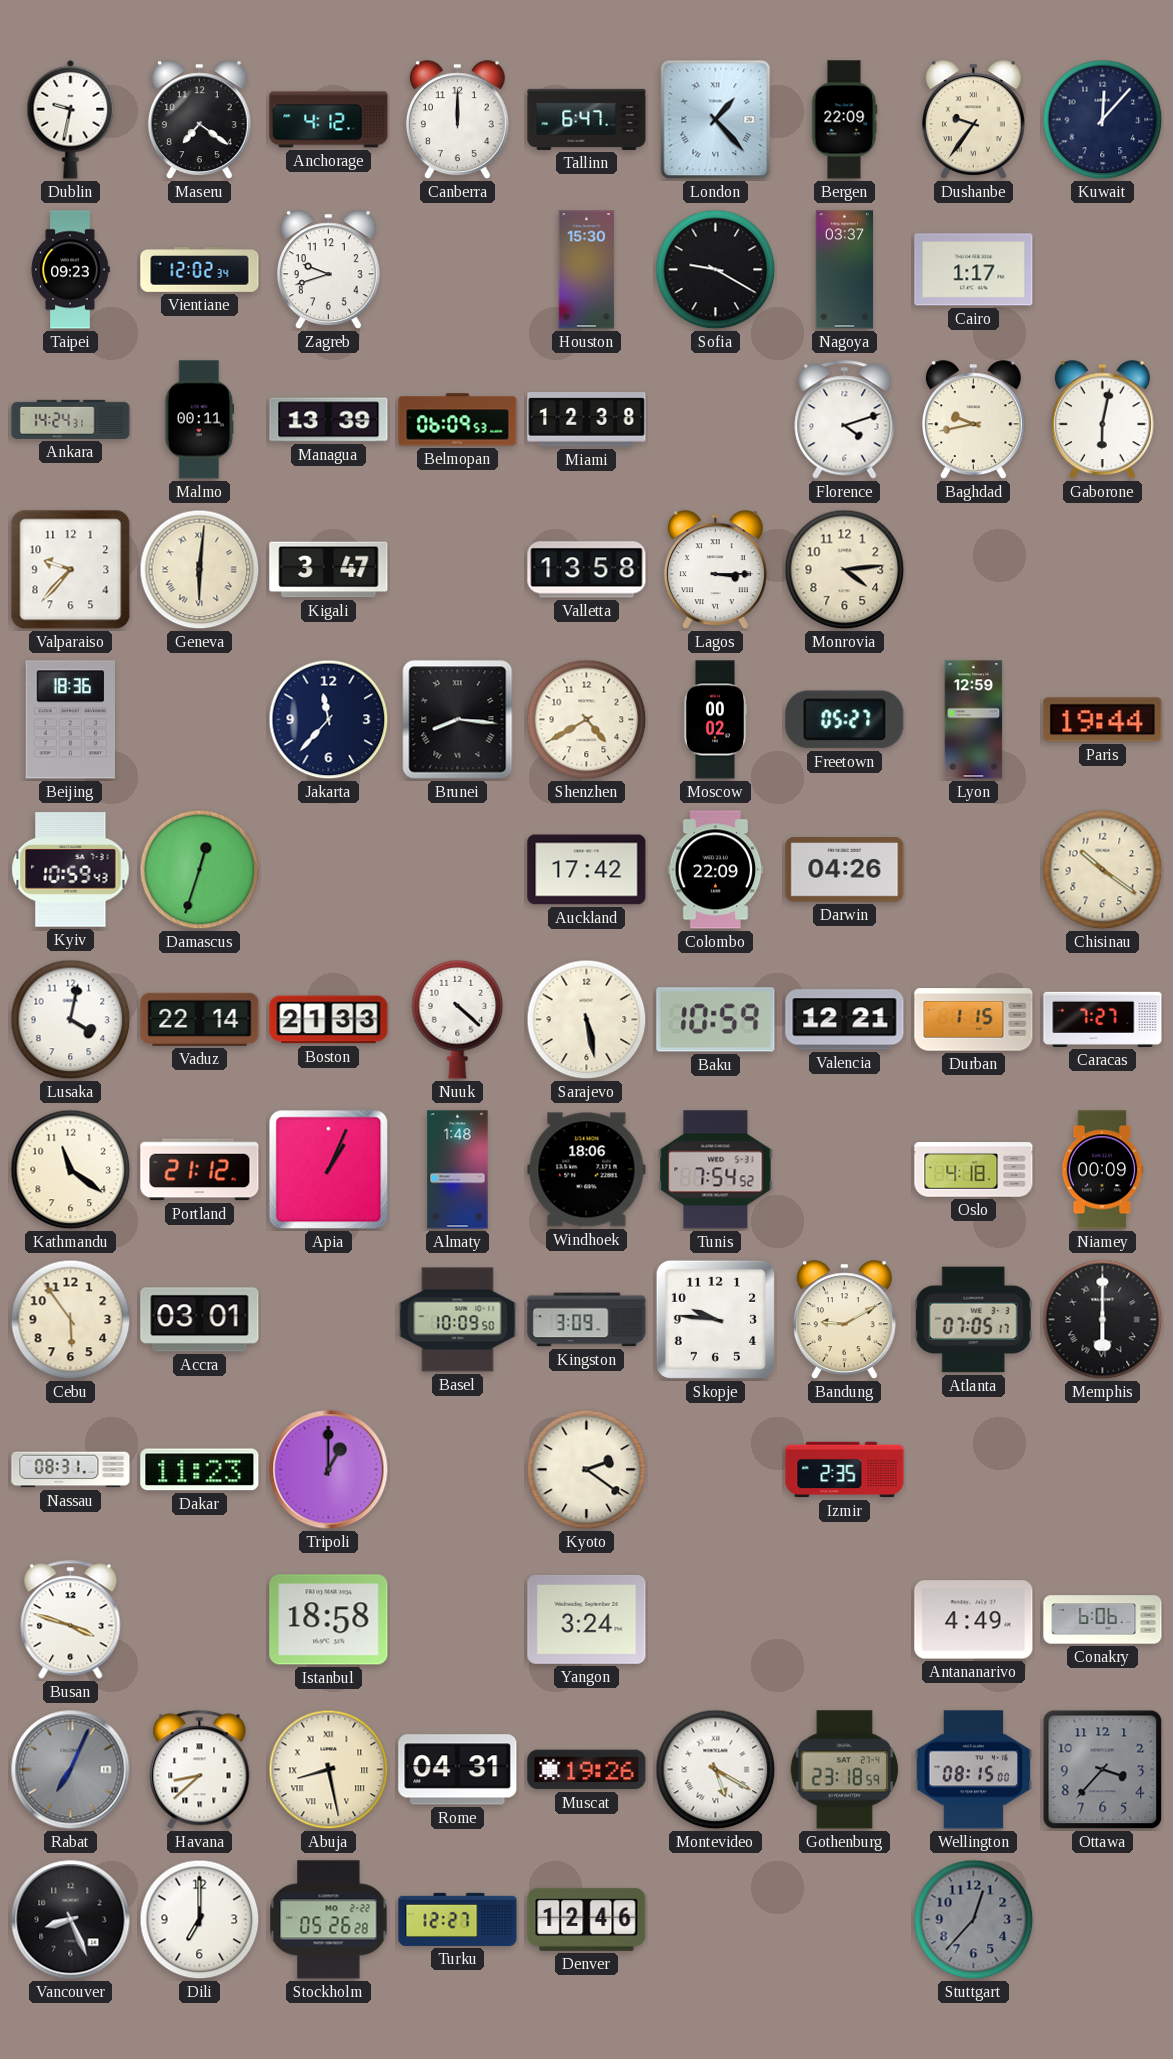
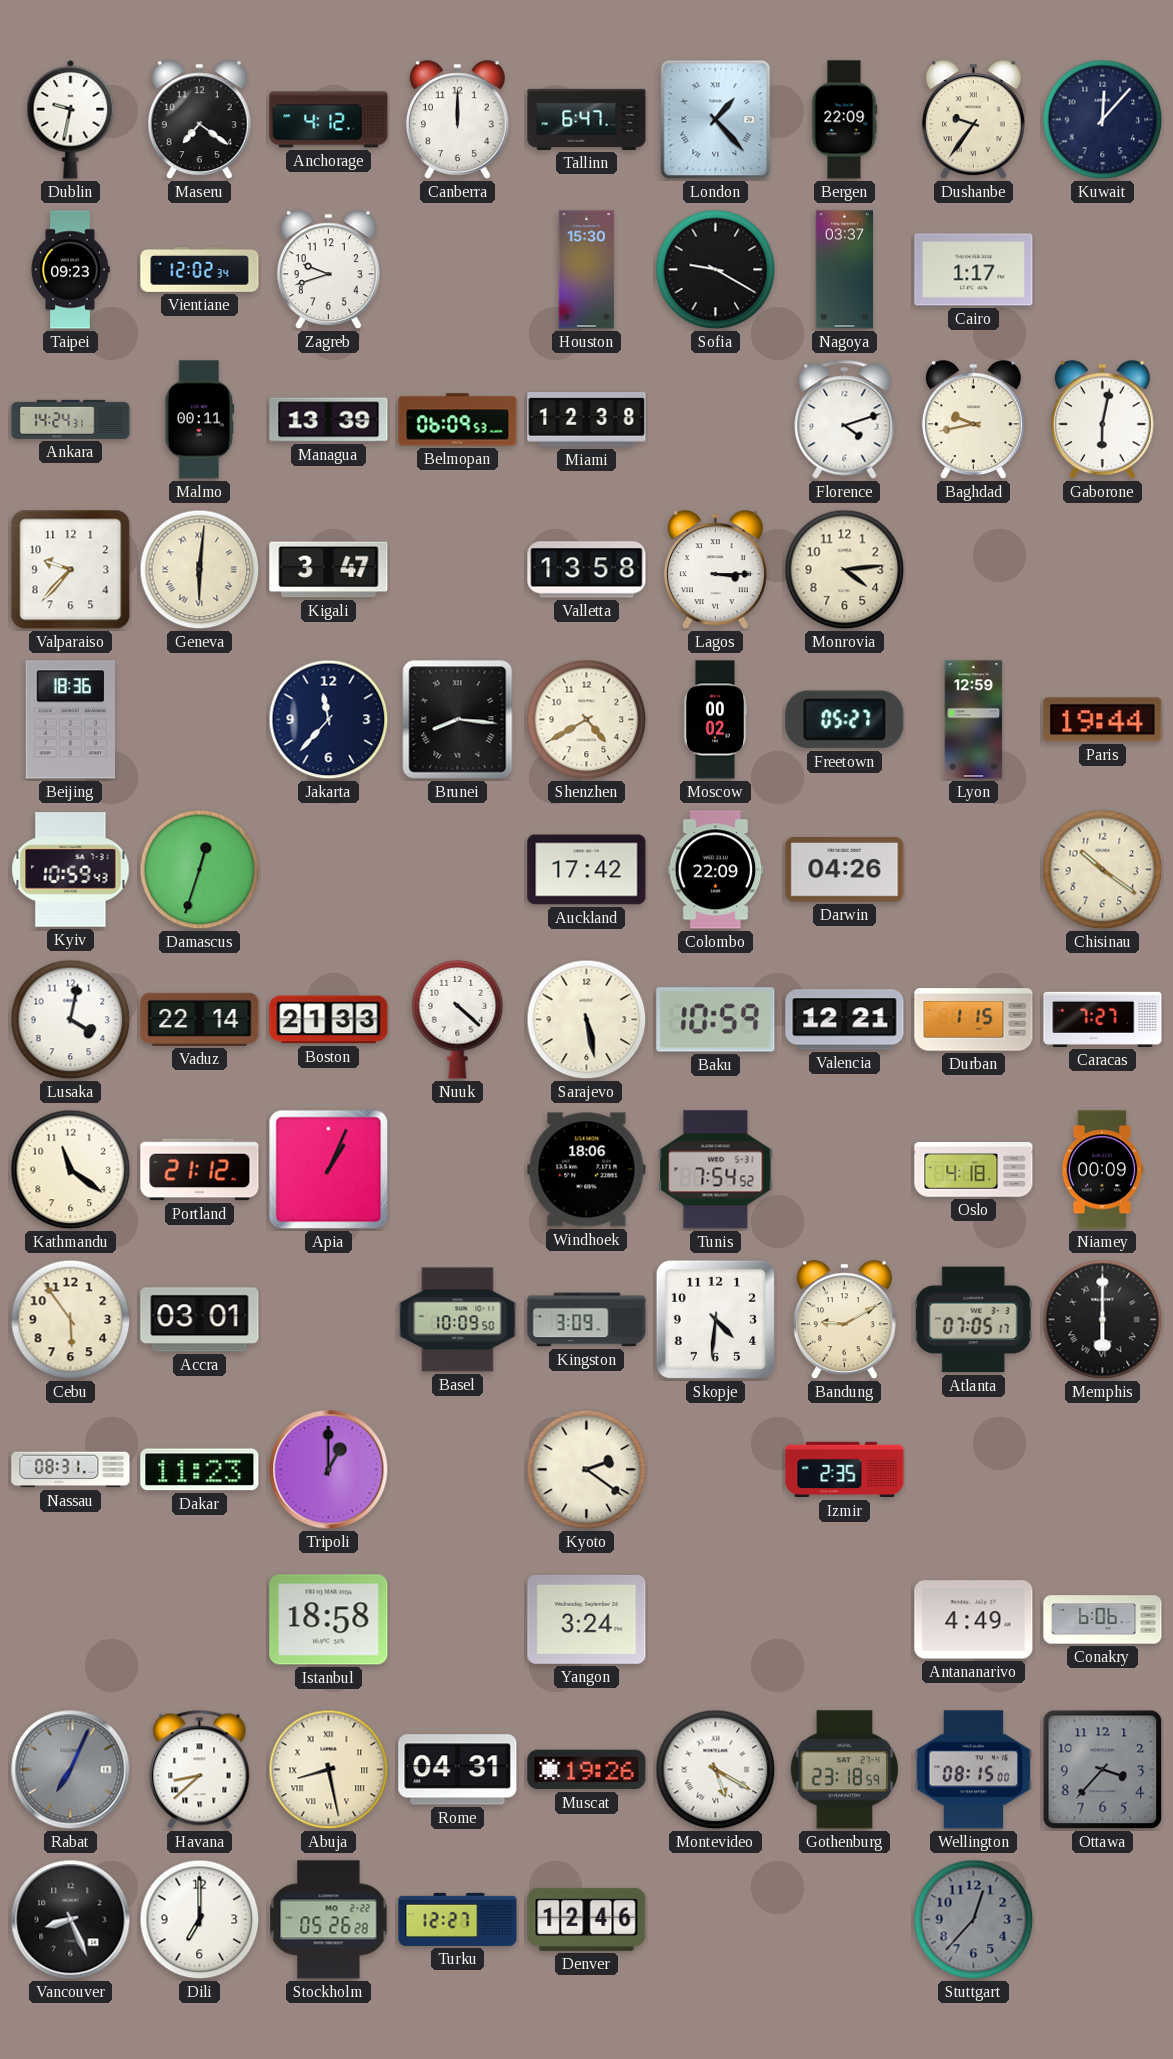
Almaty: 1:48 -> none (458, 1170)
Skopje: 9:46 -> 4:31 (715, 1319)
Busan: 3:48 -> none (71, 1620)
